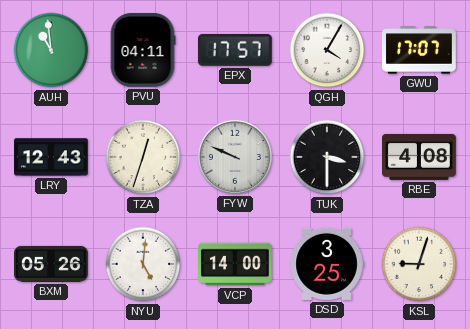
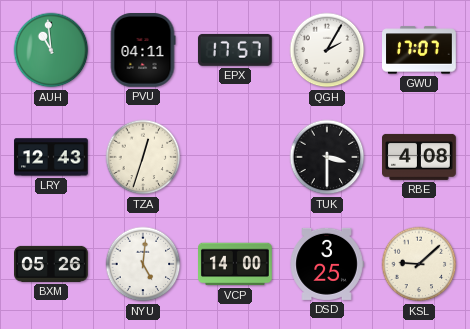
QGH: 4:05 -> 2:05 (327, 50)
FYW: 9:49 -> none (235, 157)
KSL: 9:03 -> 9:08 (419, 264)
